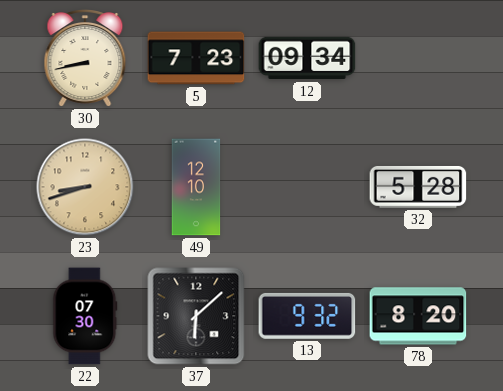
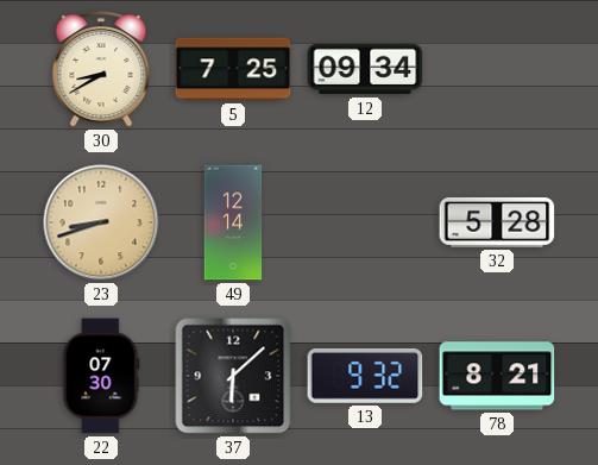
30: 8:43 -> 8:40 (101, 70)
5: 7:23 -> 7:25 (233, 69)
49: 12:10 -> 12:14 (233, 222)
78: 8:20 -> 8:21 (497, 376)
